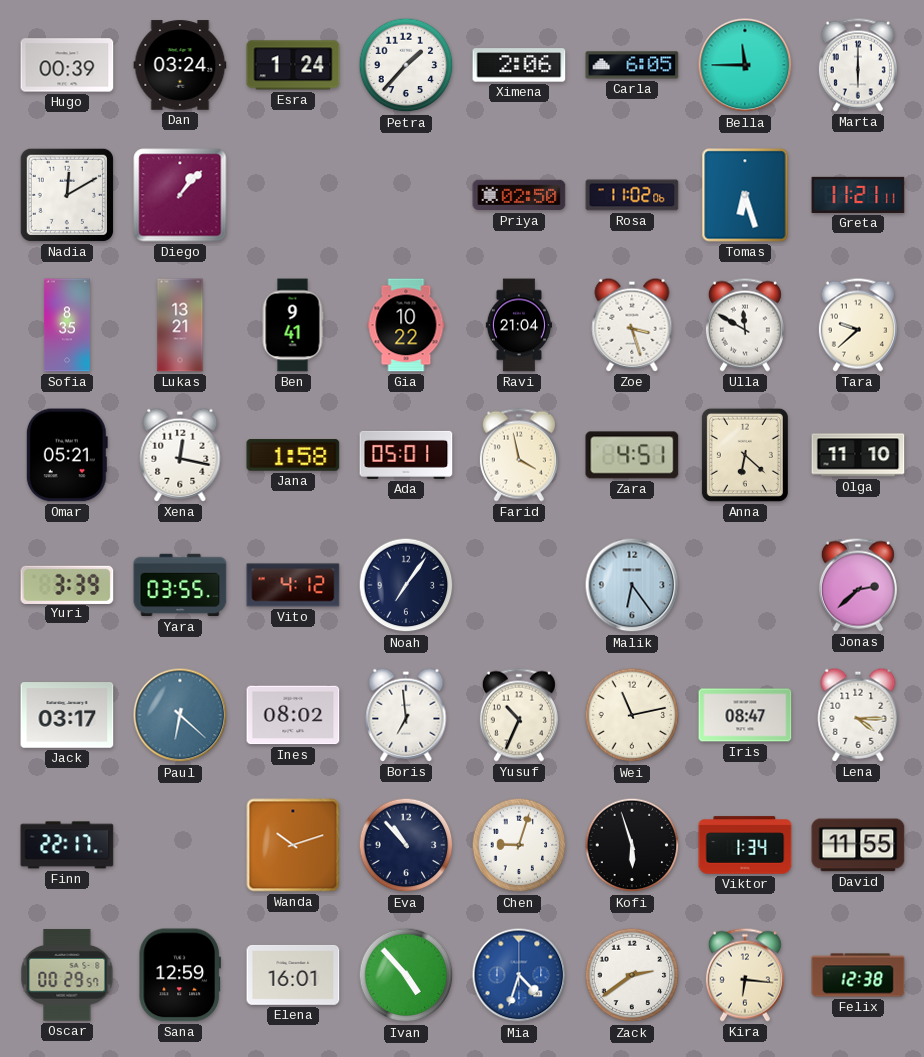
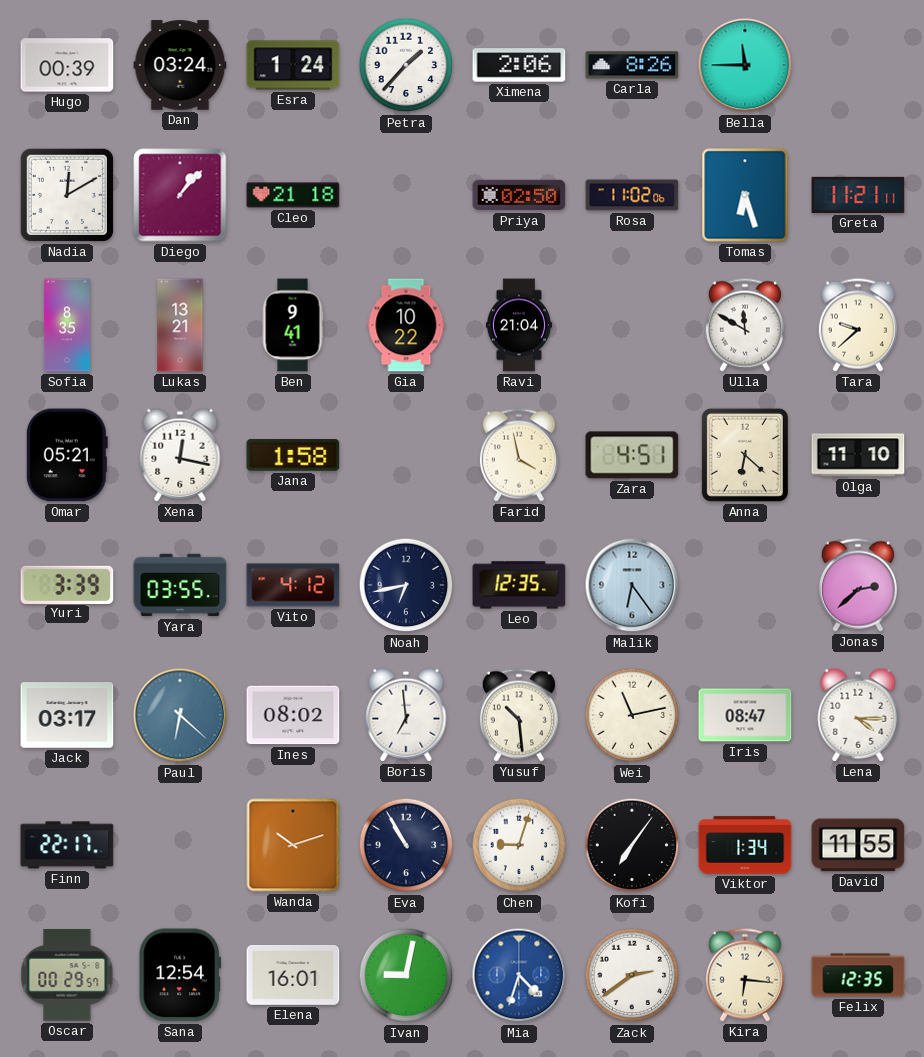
Carla: 6:05 -> 8:26 (632, 65)
Marta: 6:00 -> none (858, 65)
Cleo: none -> 21:18 (293, 195)
Zoe: 3:27 -> none (632, 325)
Ada: 05:01 -> none (406, 455)
Noah: 7:06 -> 6:43 (406, 585)
Leo: none -> 12:35 (519, 585)
Yusuf: 10:34 -> 10:29 (519, 715)
Eva: 10:53 -> 10:55 (406, 845)
Kofi: 5:57 -> 7:06 (632, 845)
Sana: 12:59 -> 12:54 (180, 975)
Ivan: 4:53 -> 9:02 (406, 975)
Felix: 12:38 -> 12:35 (858, 975)
